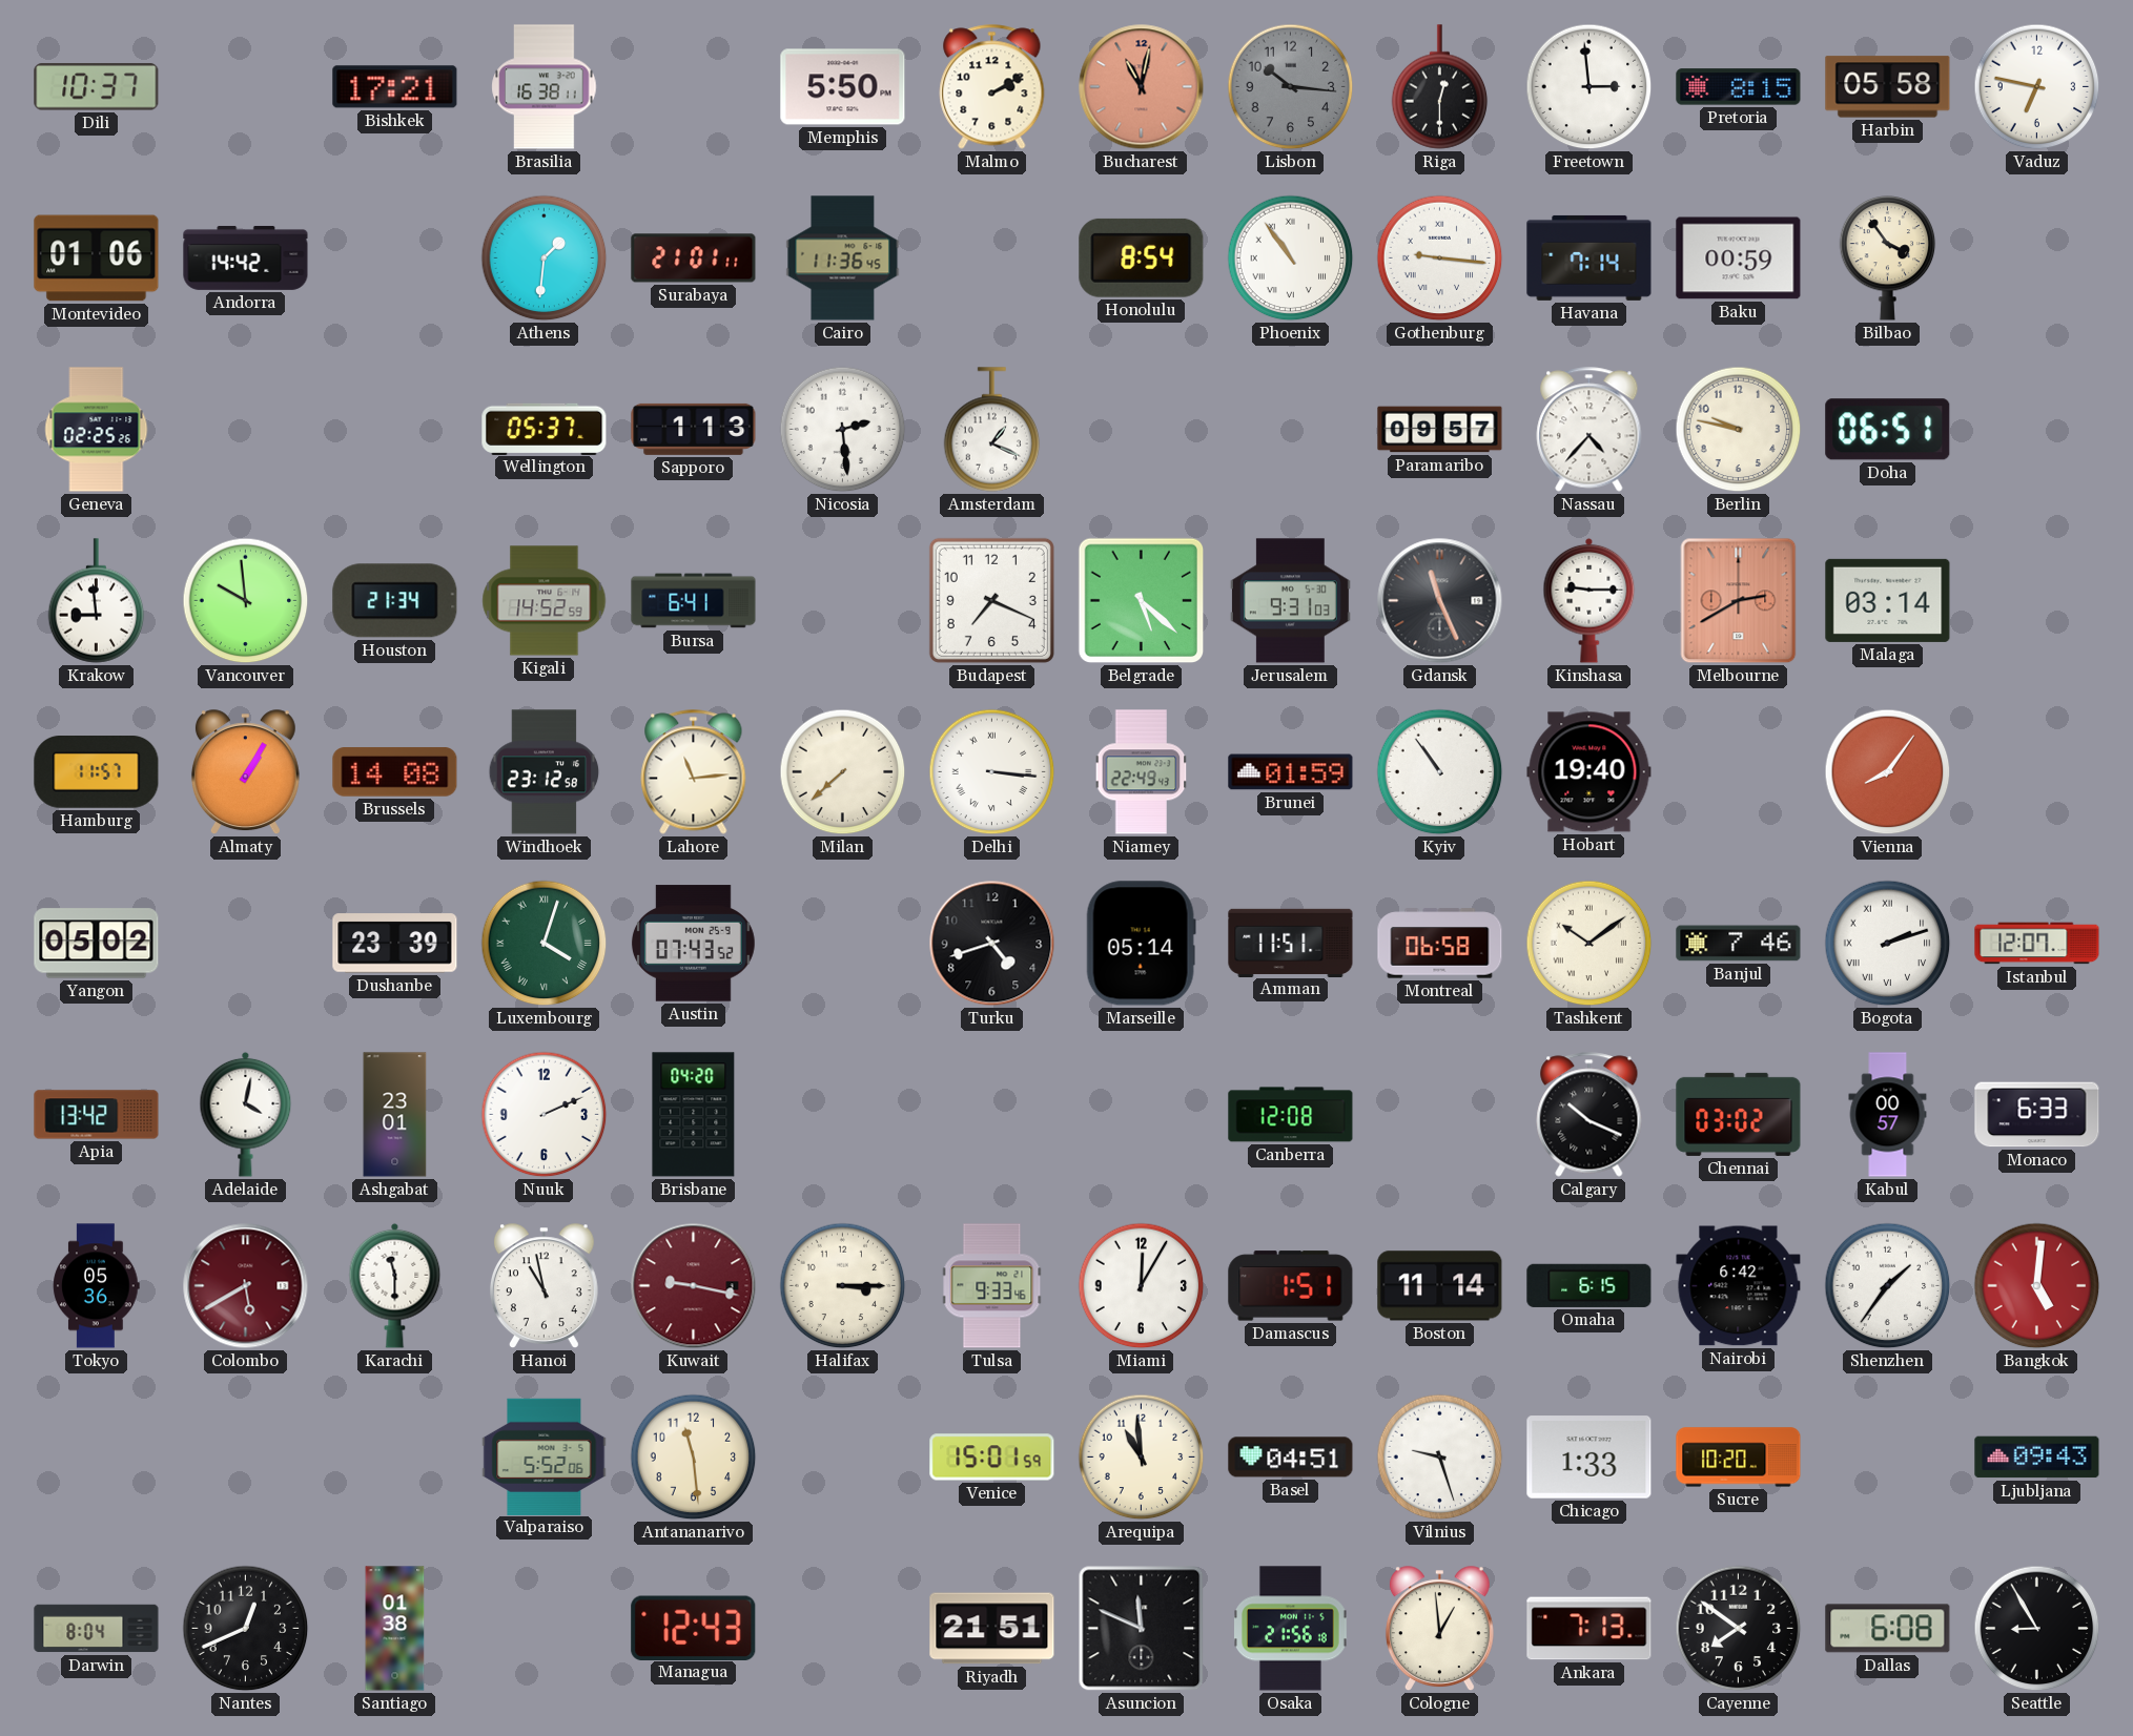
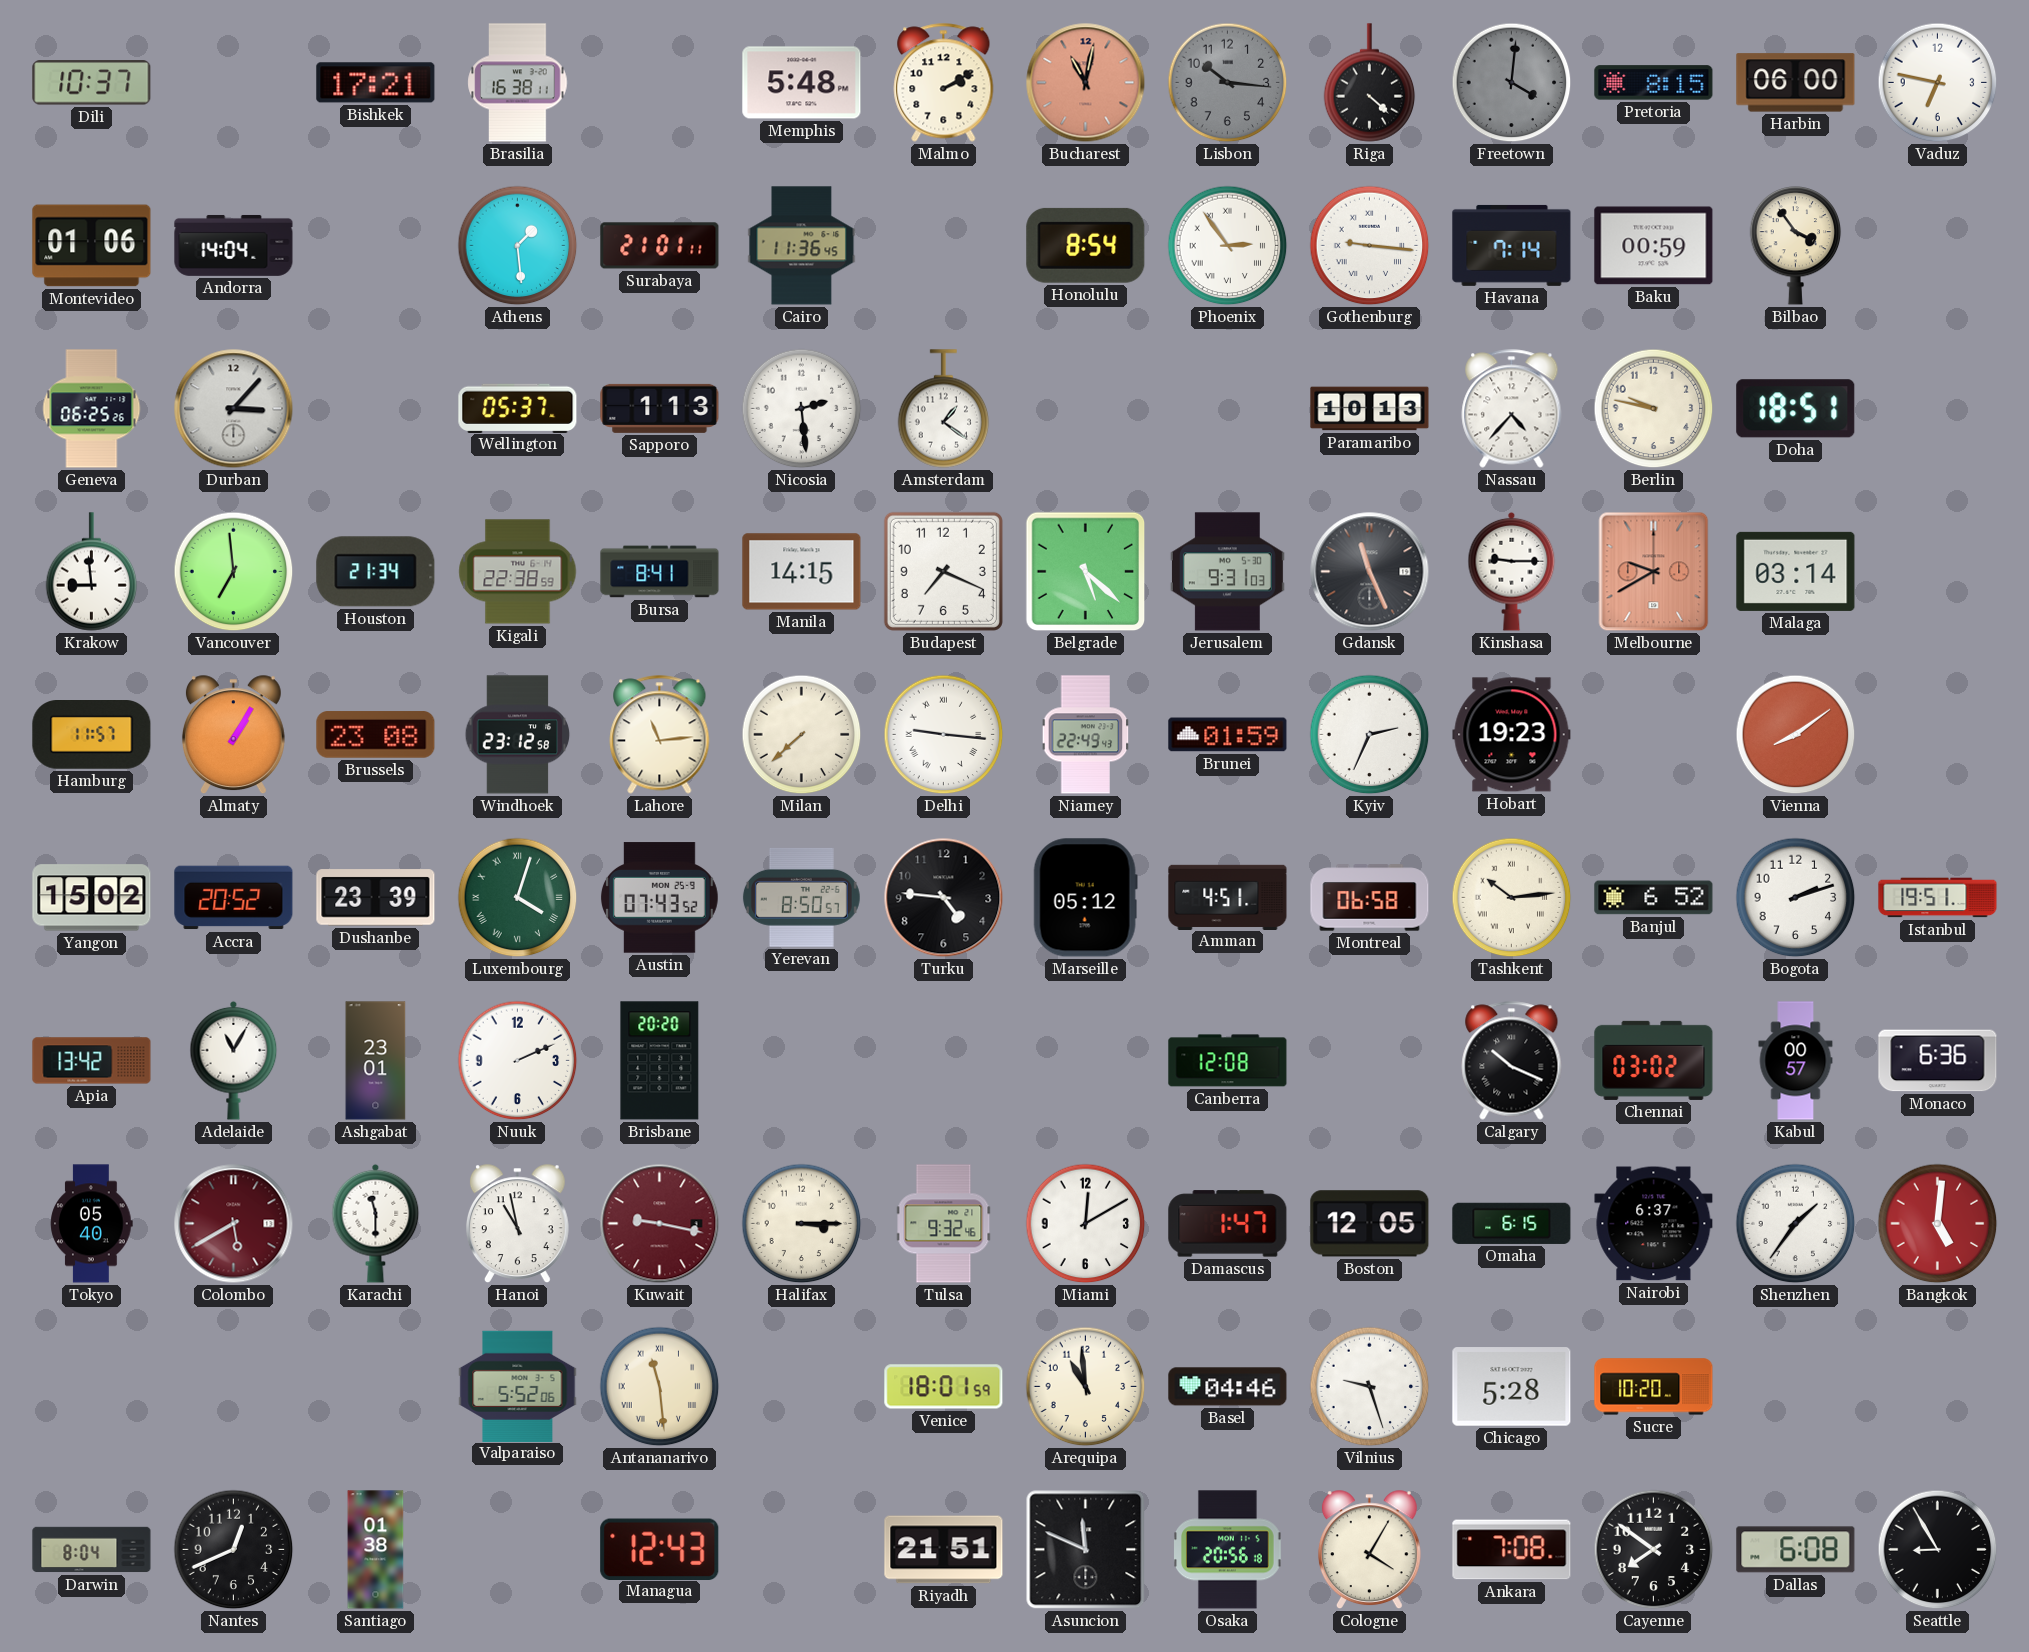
Memphis: 5:50 -> 5:48 (802, 83)
Riga: 12:30 -> 4:22 (1370, 83)
Freetown: 2:59 -> 4:01 (1512, 83)
Freetown dial: white -> grey (1512, 83)
Harbin: 05:58 -> 06:00 (1796, 83)
Andorra: 14:42 -> 14:04 (234, 245)
Athens: 1:31 -> 1:29 (518, 246)
Phoenix: 10:54 -> 2:54 (1228, 246)
Geneva: 02:25 -> 06:25 (92, 409)
Durban: none -> 3:07 (234, 409)
Amsterdam: 1:19 -> 1:21 (944, 409)
Paramaribo: 09:57 -> 10:13 (1370, 409)
Doha: 06:51 -> 18:51 (1796, 409)
Vancouver: 9:59 -> 6:59 (234, 572)
Kigali: 14:52 -> 22:38 (518, 572)
Bursa: 6:41 -> 8:41 (660, 572)
Manila: none -> 14:15 (802, 572)
Melbourne: 2:40 -> 9:40 (1654, 572)
Brussels: 14:08 -> 23:08 (376, 735)
Delhi: 3:16 -> 9:16 (944, 735)
Kyiv: 10:54 -> 2:34 (1370, 735)
Hobart: 19:40 -> 19:23 (1512, 735)
Vienna: 8:06 -> 8:09 (1796, 735)
Yangon: 05:02 -> 15:02 (92, 898)
Accra: none -> 20:52 (234, 898)
Yerevan: none -> 8:50 (801, 897)
Turku: 4:42 -> 4:46 (944, 898)
Marseille: 05:14 -> 05:12 (1085, 898)
Amman: 11:51 -> 4:51 (1228, 897)
Tashkent: 10:09 -> 10:14 (1512, 898)
Banjul: 7:46 -> 6:52 (1654, 898)
Bogota numerals: Roman -> Arabic (1796, 898)
Istanbul: 12:07 -> 19:51 (1938, 898)
Adelaide: 4:02 -> 11:05 (234, 1060)
Brisbane: 04:20 -> 20:20 (660, 1061)
Monaco: 6:33 -> 6:36 (1938, 1061)
Tokyo: 05:36 -> 05:40 (92, 1224)
Tulsa: 9:33 -> 9:32 (944, 1224)
Miami: 12:05 -> 12:10 (1086, 1224)
Damascus: 1:51 -> 1:47 (1228, 1224)
Boston: 11:14 -> 12:05 (1370, 1224)
Nairobi: 6:42 -> 6:37 (1654, 1224)
Antananarivo numerals: Arabic -> Roman (660, 1387)
Venice: 15:01 -> 18:01 (944, 1387)
Basel: 04:51 -> 04:46 (1228, 1387)
Chicago: 1:33 -> 5:28 (1512, 1387)
Ljubljana: 09:43 -> none (2037, 1458)
Osaka: 21:56 -> 20:56 (1228, 1550)
Cologne: 12:59 -> 4:05 (1369, 1550)
Ankara: 7:13 -> 7:08 (1512, 1550)
